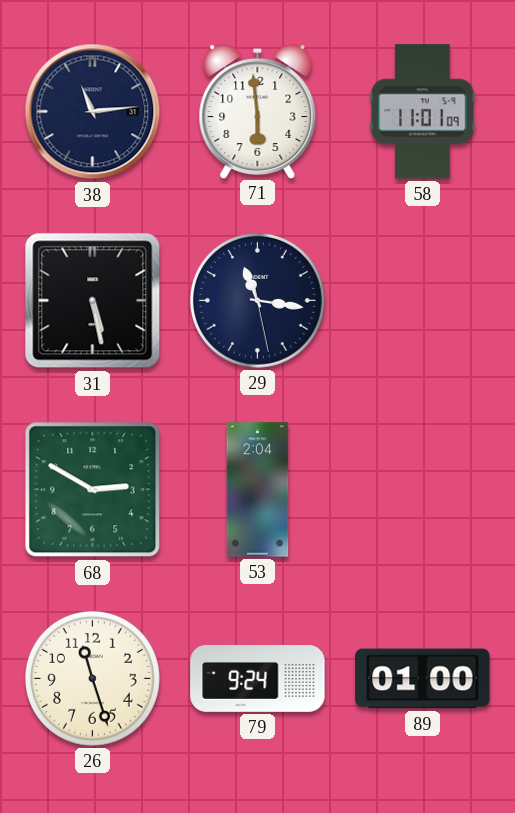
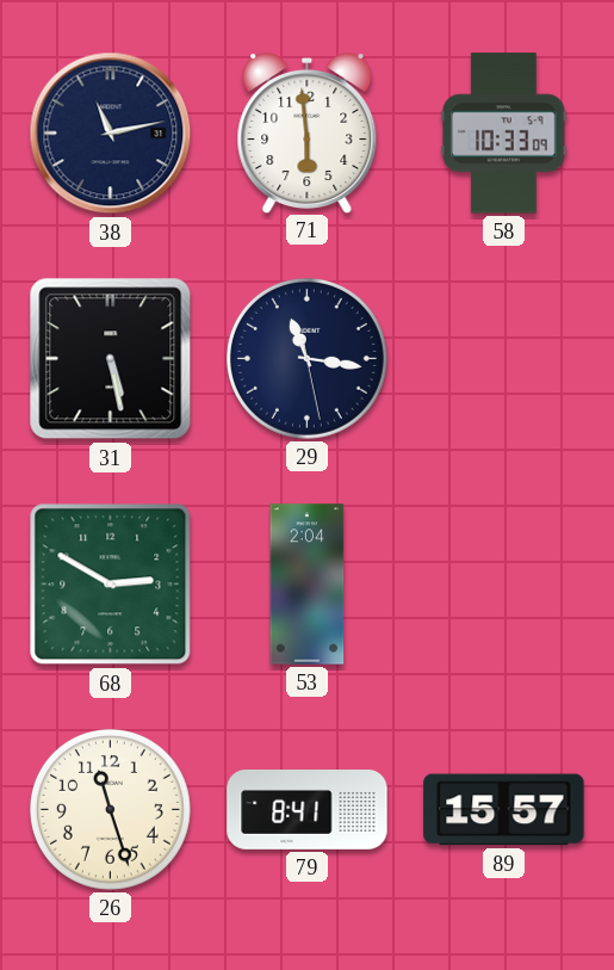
38: 11:14 -> 11:13 (111, 134)
58: 11:01 -> 10:33 (504, 134)
79: 9:24 -> 8:41 (308, 810)
89: 01:00 -> 15:57 (504, 810)
